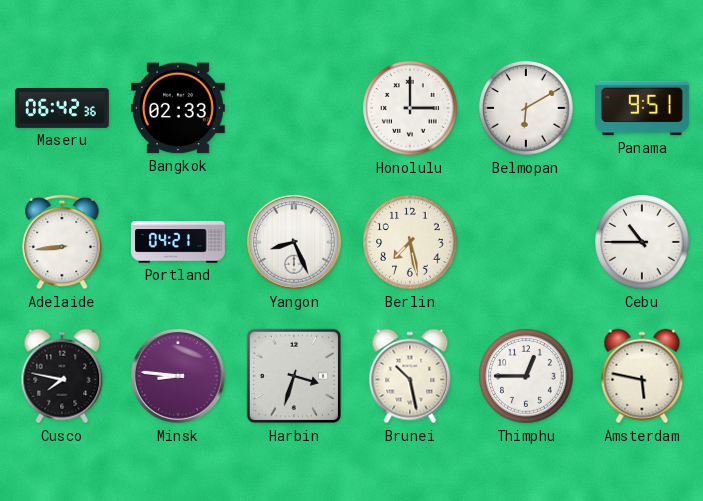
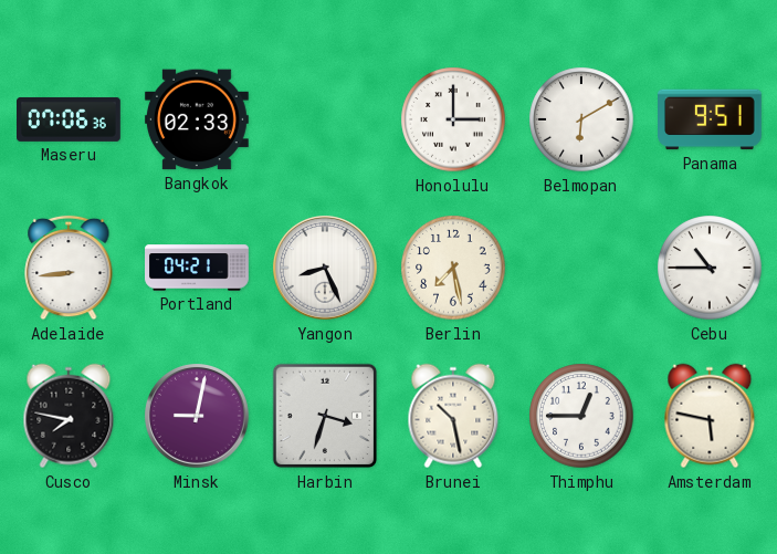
Maseru: 06:42 -> 07:06 (70, 119)
Minsk: 8:46 -> 9:02 (198, 417)
